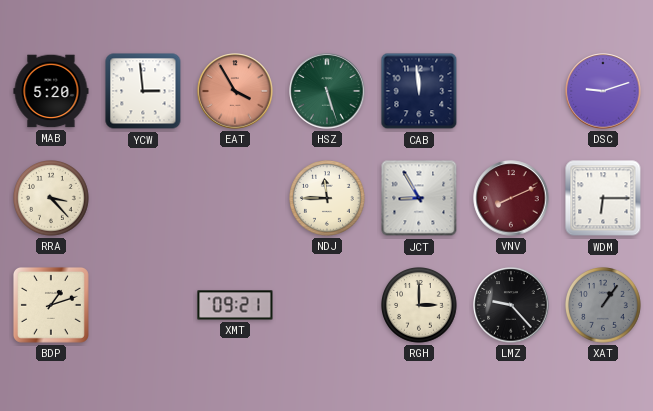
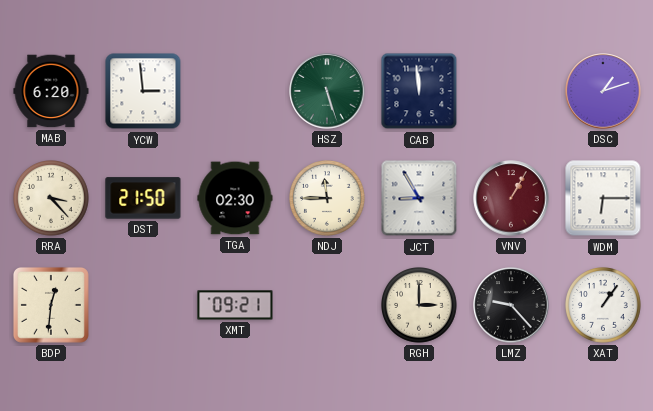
MAB: 5:20 -> 6:20 (51, 91)
EAT: 3:55 -> none (235, 91)
DSC: 9:12 -> 1:12 (603, 91)
DST: none -> 21:50 (143, 198)
TGA: none -> 02:30 (235, 198)
VNV: 8:11 -> 1:05 (511, 198)
BDP: 1:12 -> 12:31 (51, 305)
XAT dial: grey -> white (604, 306)
